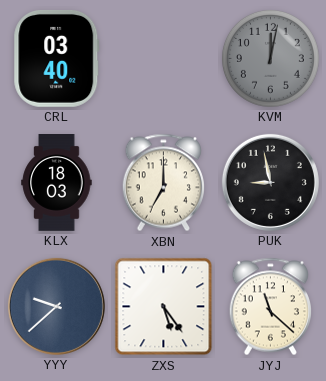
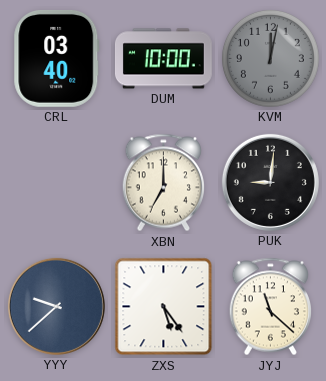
DUM: none -> 10:00 (163, 59)
KLX: 18:03 -> none (57, 183)
PUK: 8:58 -> 9:01 (270, 182)
